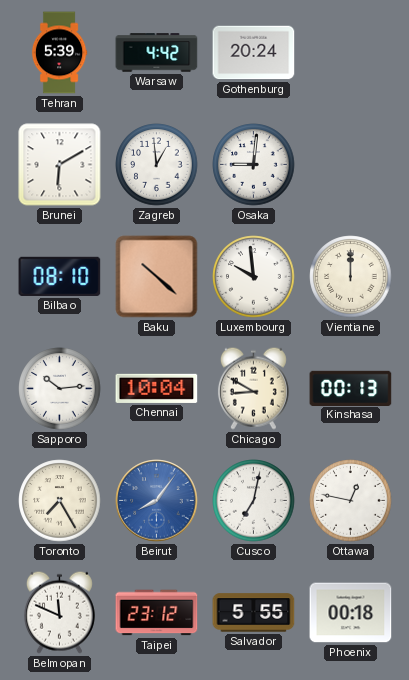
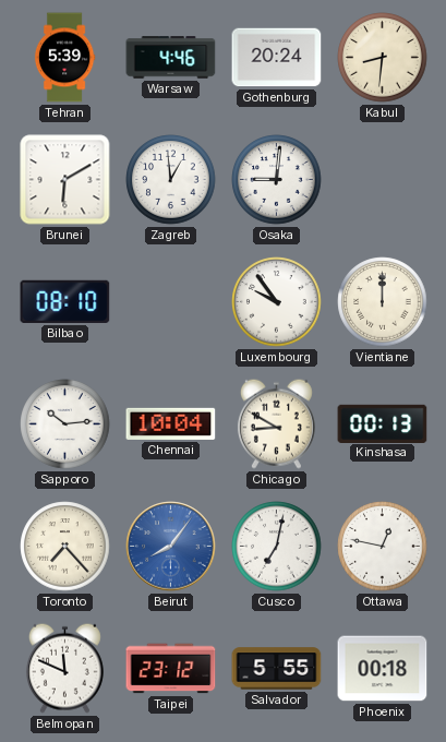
Warsaw: 4:42 -> 4:46 (171, 58)
Kabul: none -> 8:31 (383, 58)
Baku: 10:22 -> none (157, 277)
Luxembourg: 9:59 -> 9:54 (277, 302)
Toronto: 7:25 -> 7:23 (65, 547)
